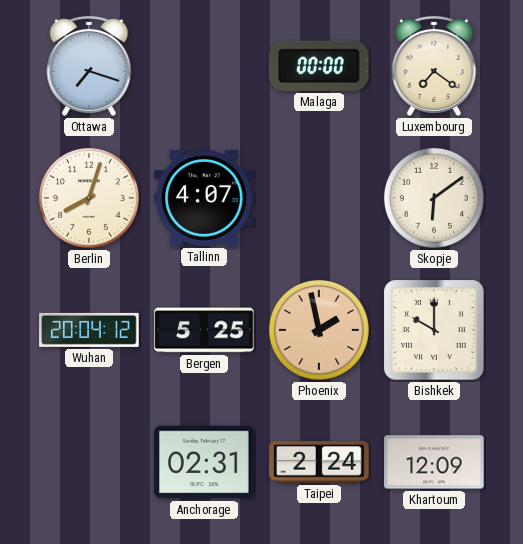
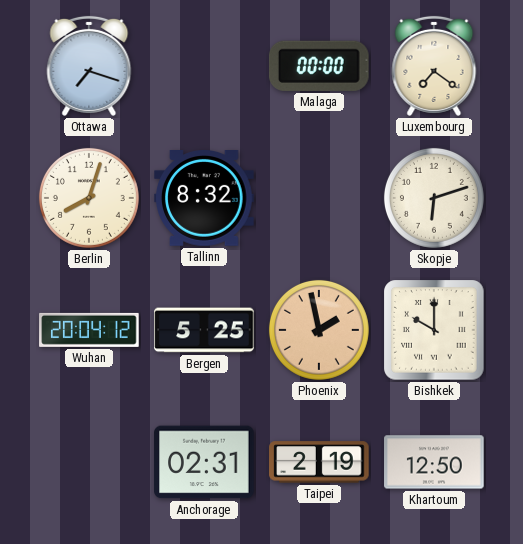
Tallinn: 4:07 -> 8:32 (204, 199)
Skopje: 6:09 -> 6:12 (434, 198)
Taipei: 2:24 -> 2:19 (319, 462)
Khartoum: 12:09 -> 12:50 (434, 462)
